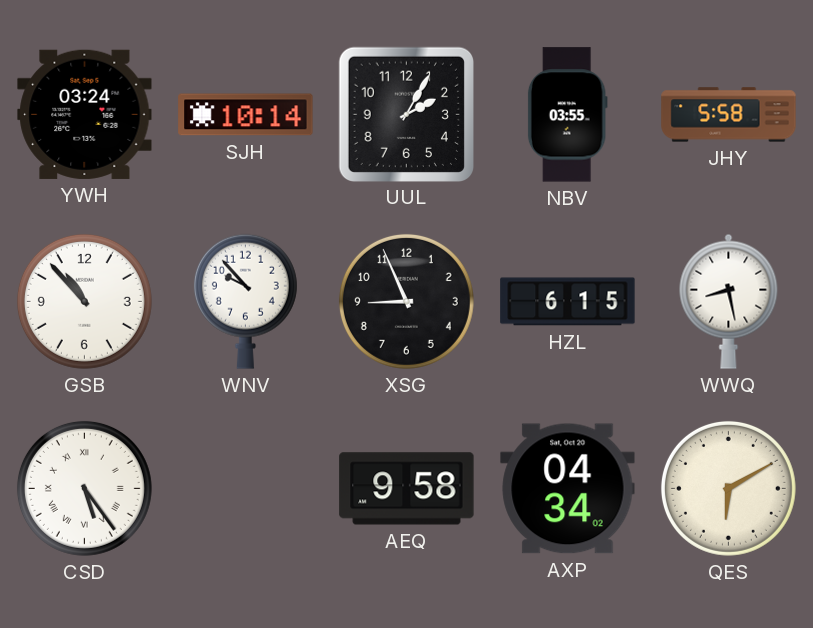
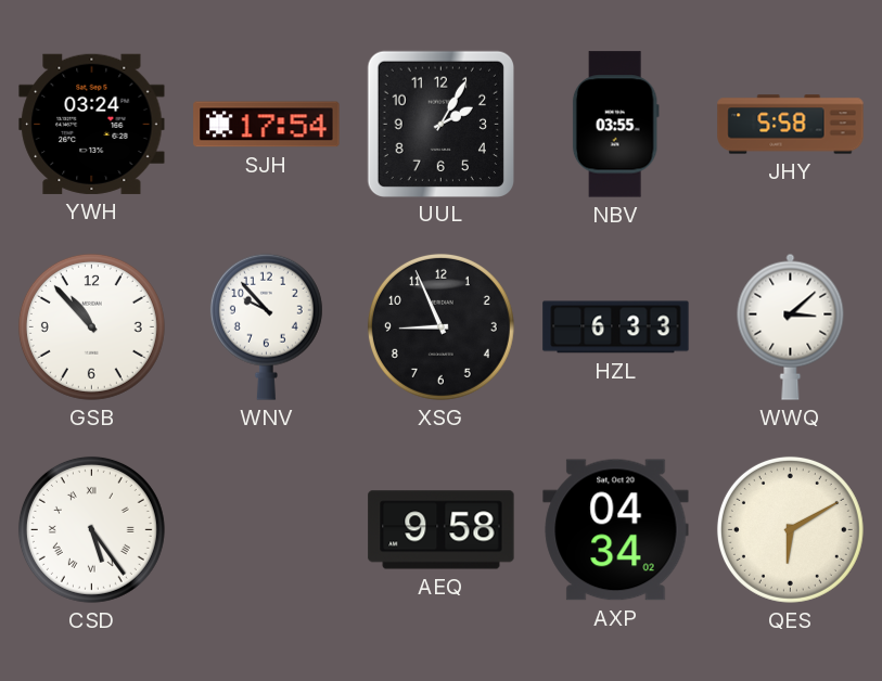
SJH: 10:14 -> 17:54 (267, 125)
HZL: 6:15 -> 6:33 (616, 327)
WWQ: 8:28 -> 3:08 (791, 326)
